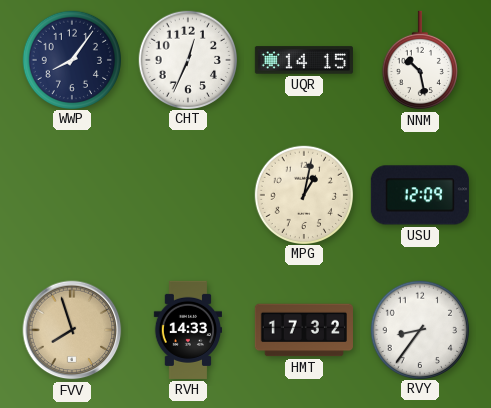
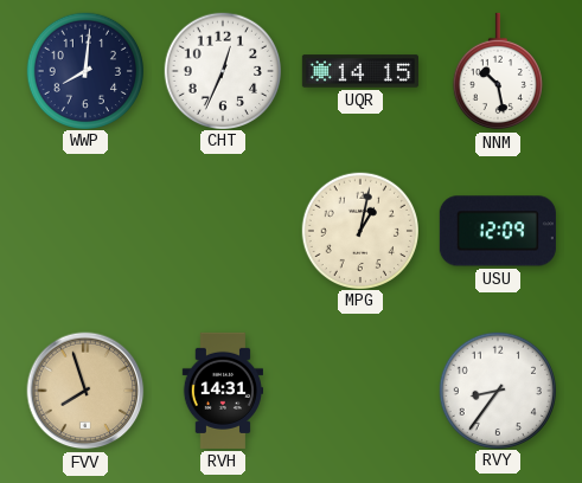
WWP: 8:06 -> 8:01 (84, 70)
RVH: 14:33 -> 14:31 (223, 391)
HMT: 17:32 -> none (304, 330)
